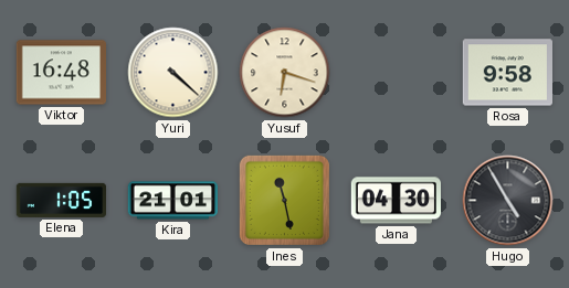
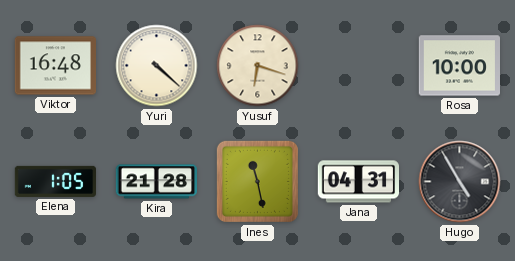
Rosa: 9:58 -> 10:00 (459, 66)
Kira: 21:01 -> 21:28 (156, 182)
Jana: 04:30 -> 04:31 (358, 182)
